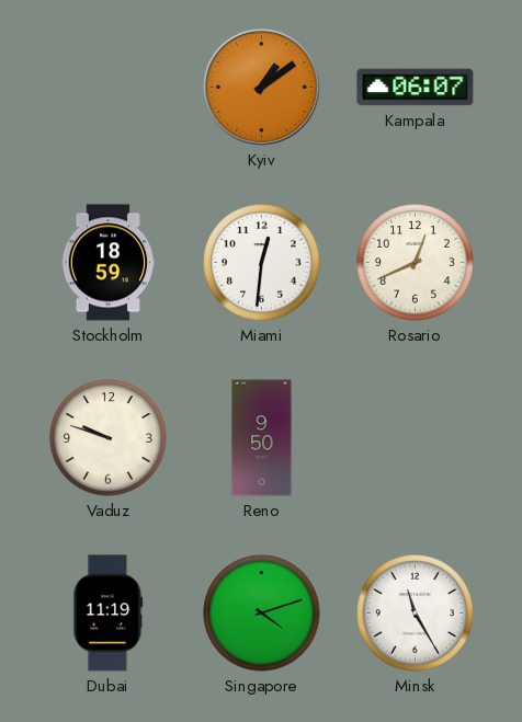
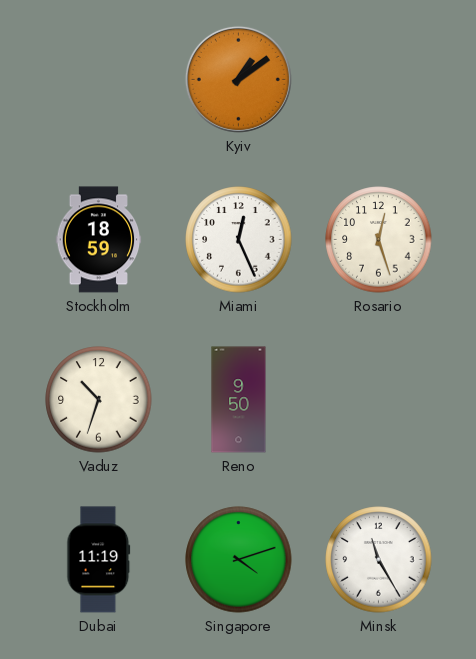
Kampala: 06:07 -> none (416, 88)
Miami: 12:31 -> 12:26 (239, 240)
Rosario: 12:41 -> 12:27 (379, 240)
Vaduz: 9:48 -> 10:33 (99, 400)
